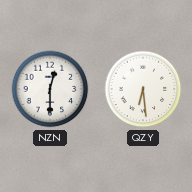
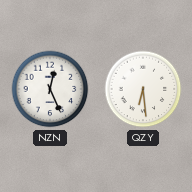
NZN: 12:30 -> 12:26 (50, 89)
